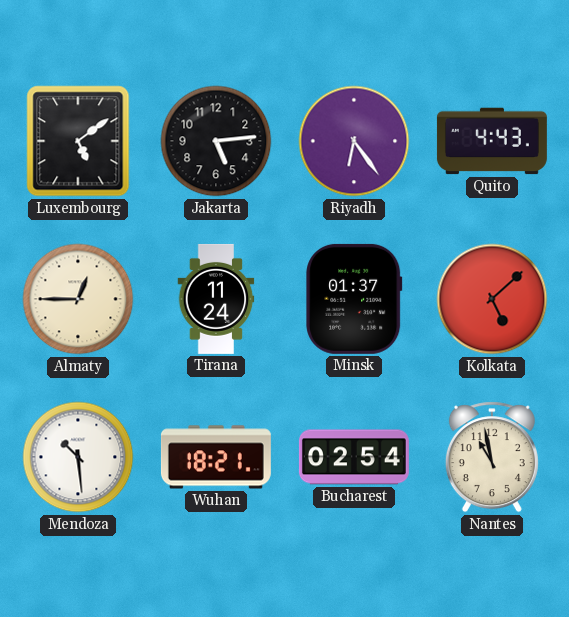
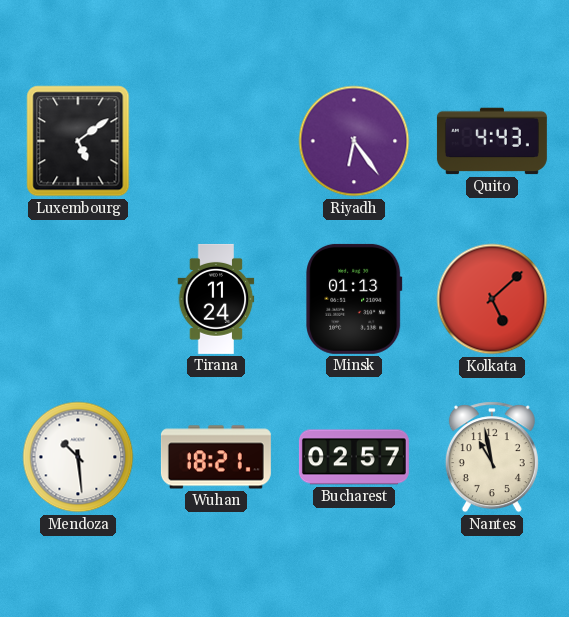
Jakarta: 5:14 -> none (216, 141)
Almaty: 12:45 -> none (78, 299)
Minsk: 01:37 -> 01:13 (354, 299)
Bucharest: 02:54 -> 02:57 (354, 457)
